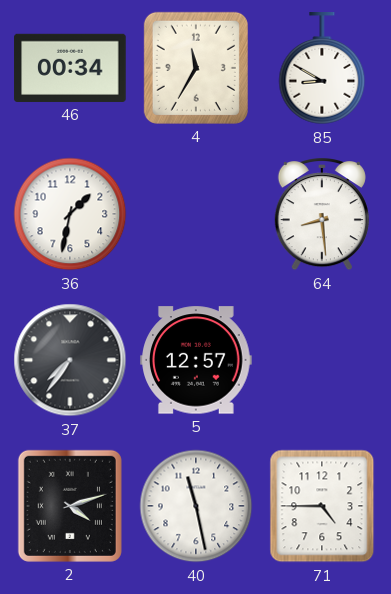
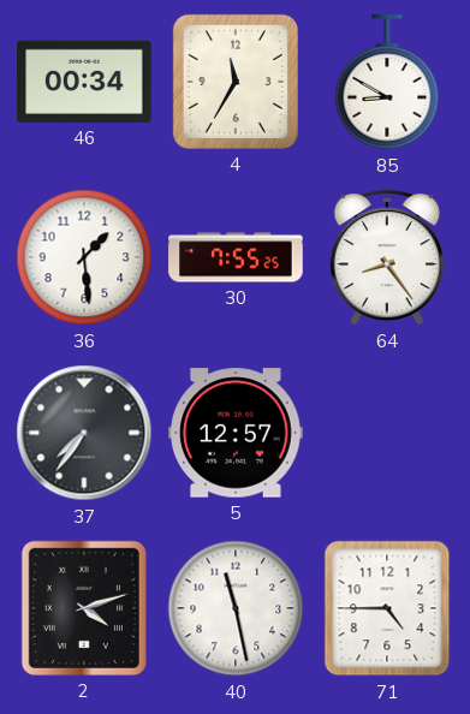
36: 1:32 -> 1:29 (84, 257)
30: none -> 7:55 (236, 257)
64: 8:29 -> 8:24 (387, 258)
